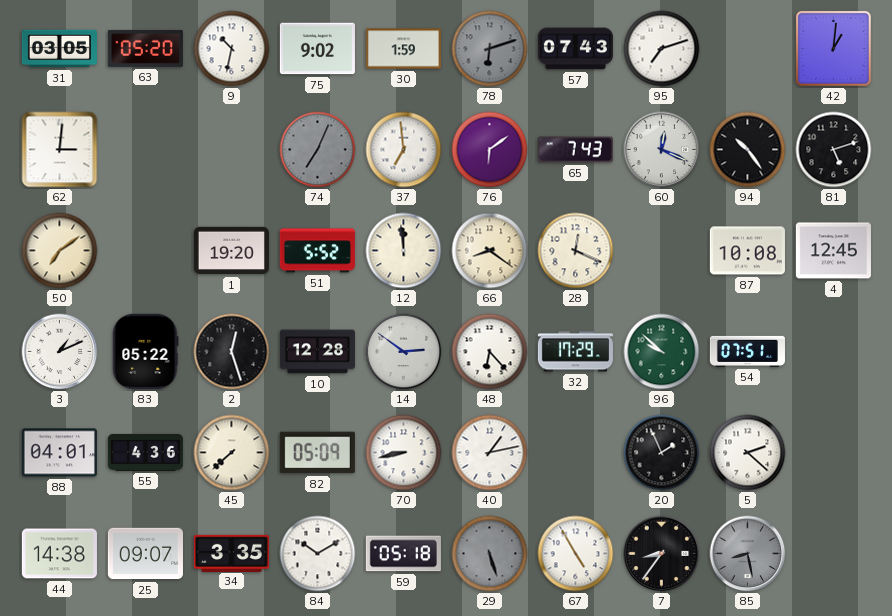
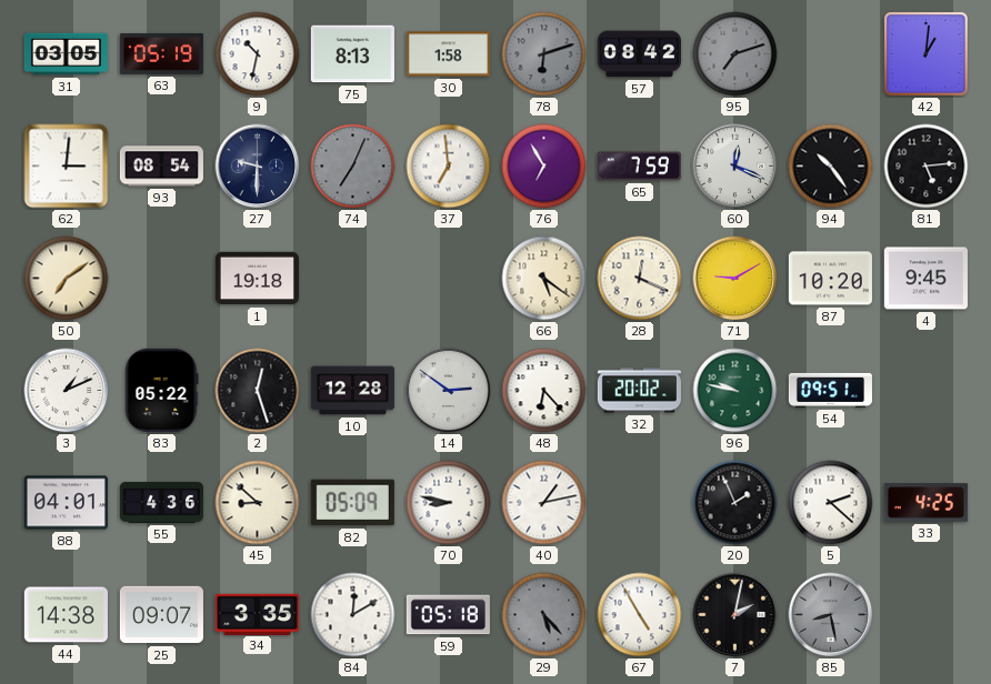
63: 05:20 -> 05:19 (161, 53)
75: 9:02 -> 8:13 (352, 54)
30: 1:59 -> 1:58 (448, 54)
57: 07:43 -> 08:42 (639, 54)
95 dial: white -> grey (735, 54)
93: none -> 08:54 (161, 167)
27: none -> 9:30 (258, 167)
76: 6:09 -> 6:55 (544, 167)
65: 7:43 -> 7:59 (639, 167)
81: 5:12 -> 5:14 (927, 167)
1: 19:20 -> 19:18 (257, 279)
51: 5:52 -> none (317, 251)
12: 11:59 -> none (404, 251)
66: 8:21 -> 5:21 (544, 279)
71: none -> 9:10 (735, 279)
87: 10:08 -> 10:20 (830, 279)
4: 12:45 -> 9:45 (925, 279)
32: 17:29 -> 20:02 (639, 391)
96: 9:52 -> 9:47 (735, 391)
54: 07:51 -> 09:51 (830, 390)
45: 7:38 -> 8:52 (258, 503)
70: 8:43 -> 8:47 (449, 503)
33: none -> 4:25 (925, 503)
84: 10:10 -> 12:10 (353, 615)
29: 5:27 -> 5:23 (544, 615)
7: 8:36 -> 2:02 (735, 615)
